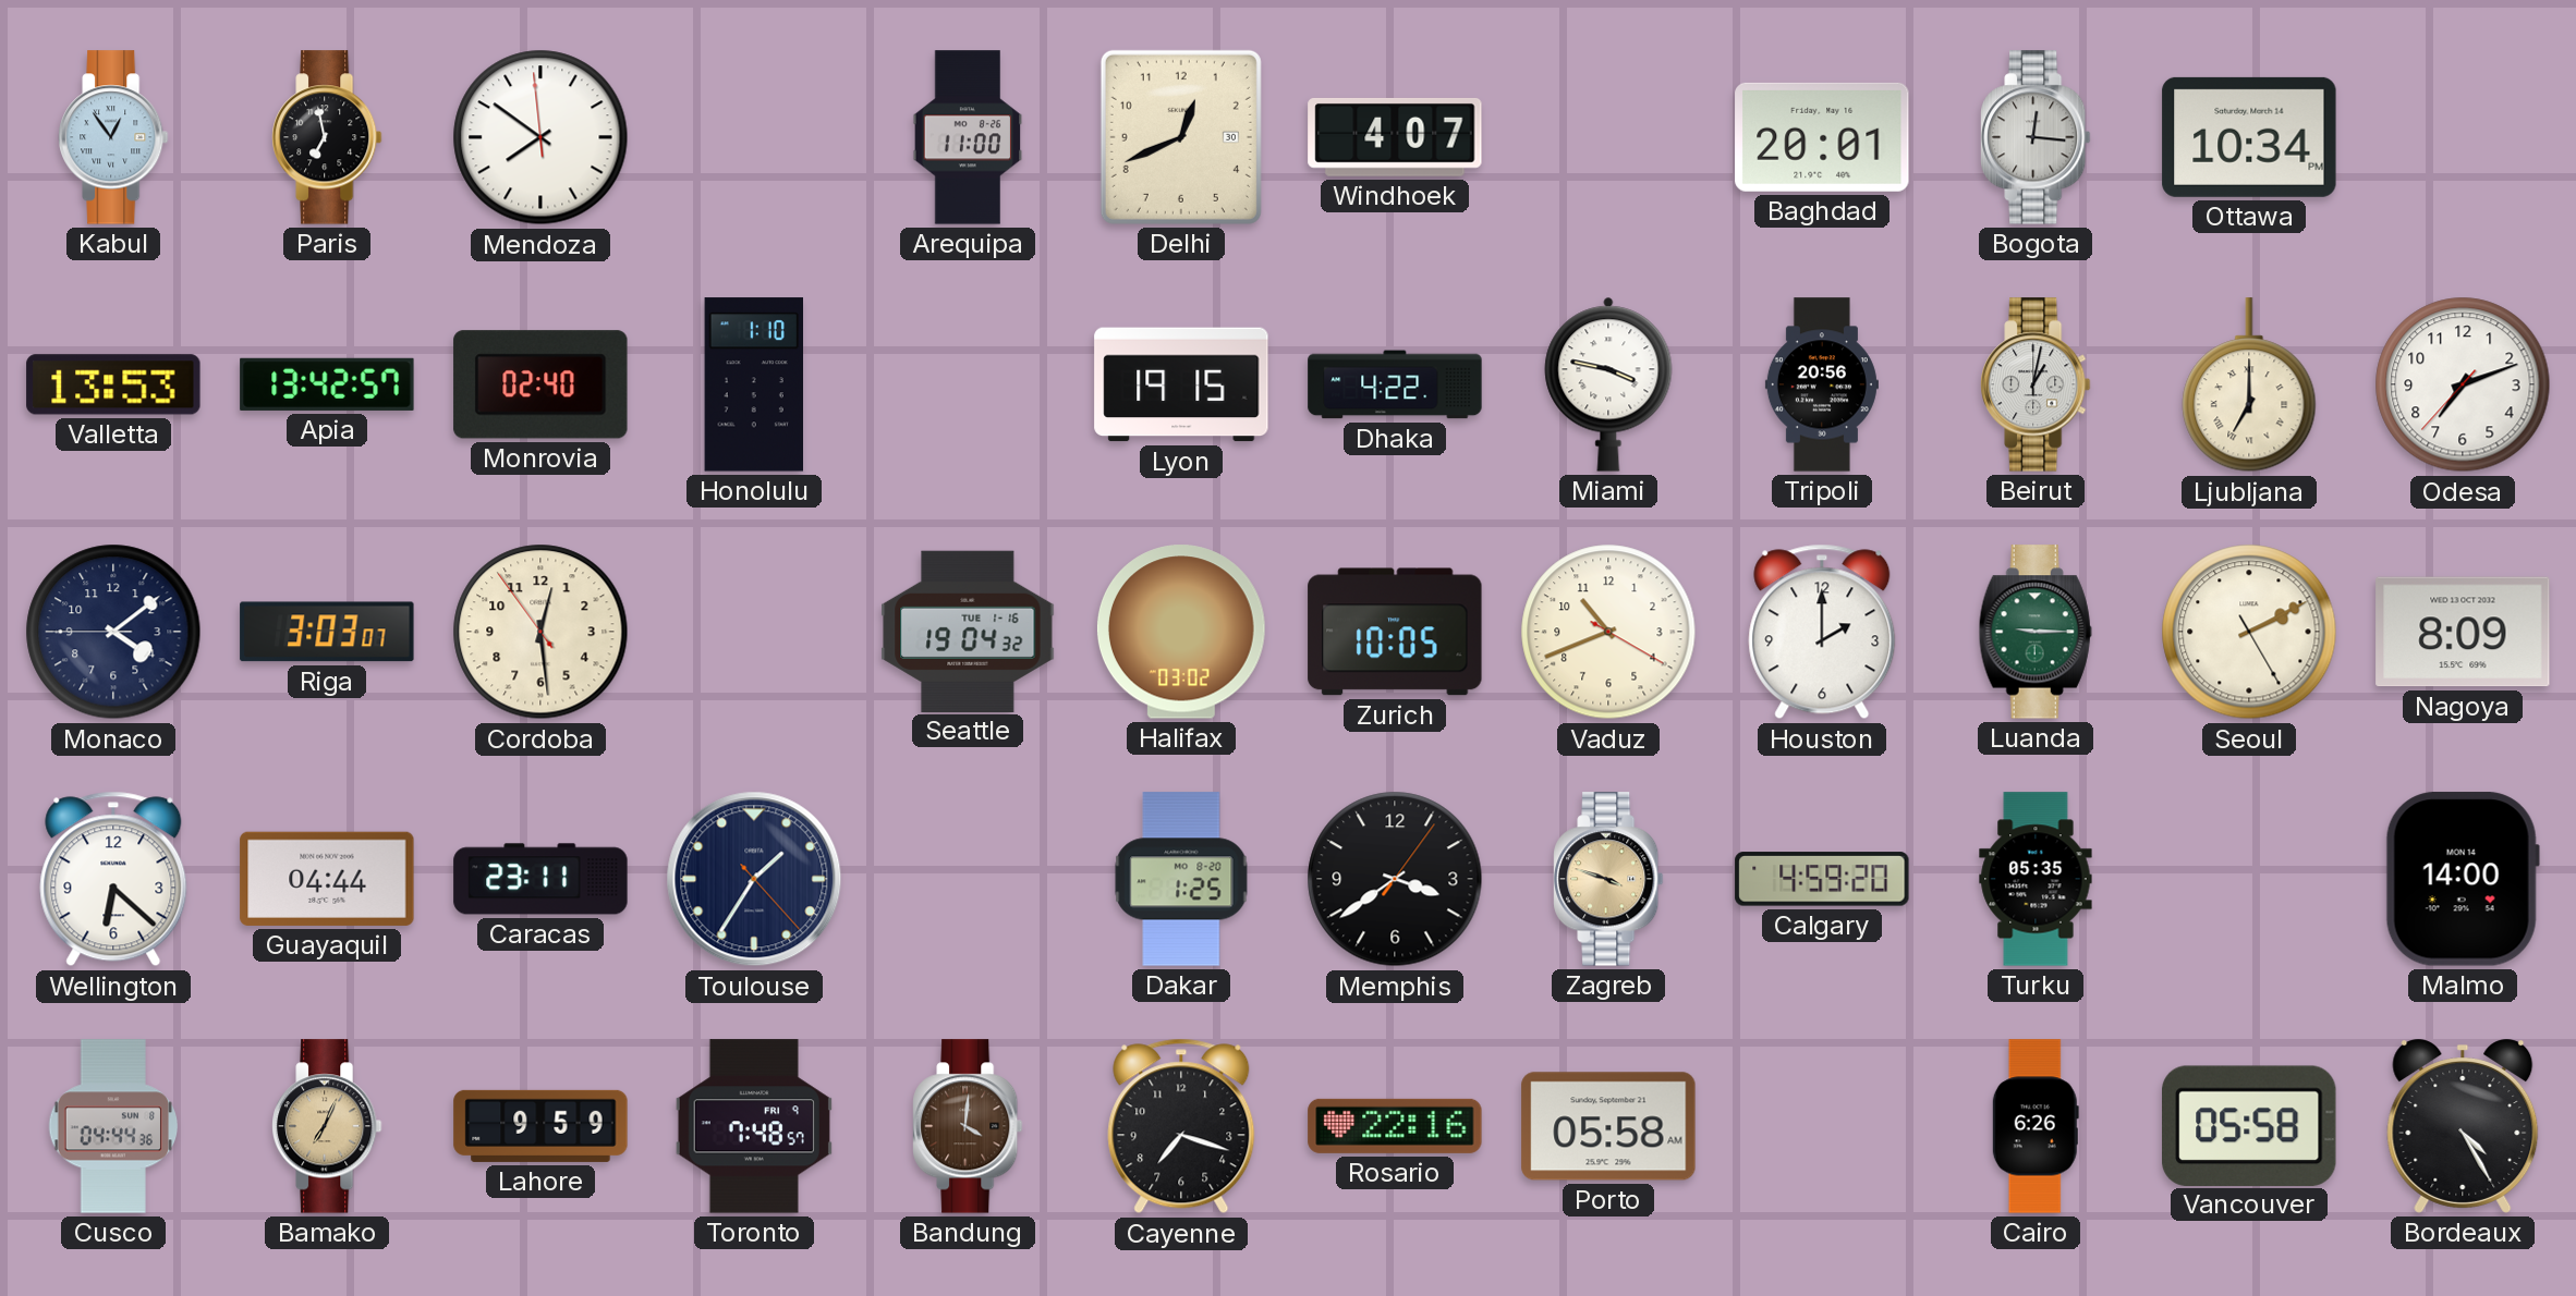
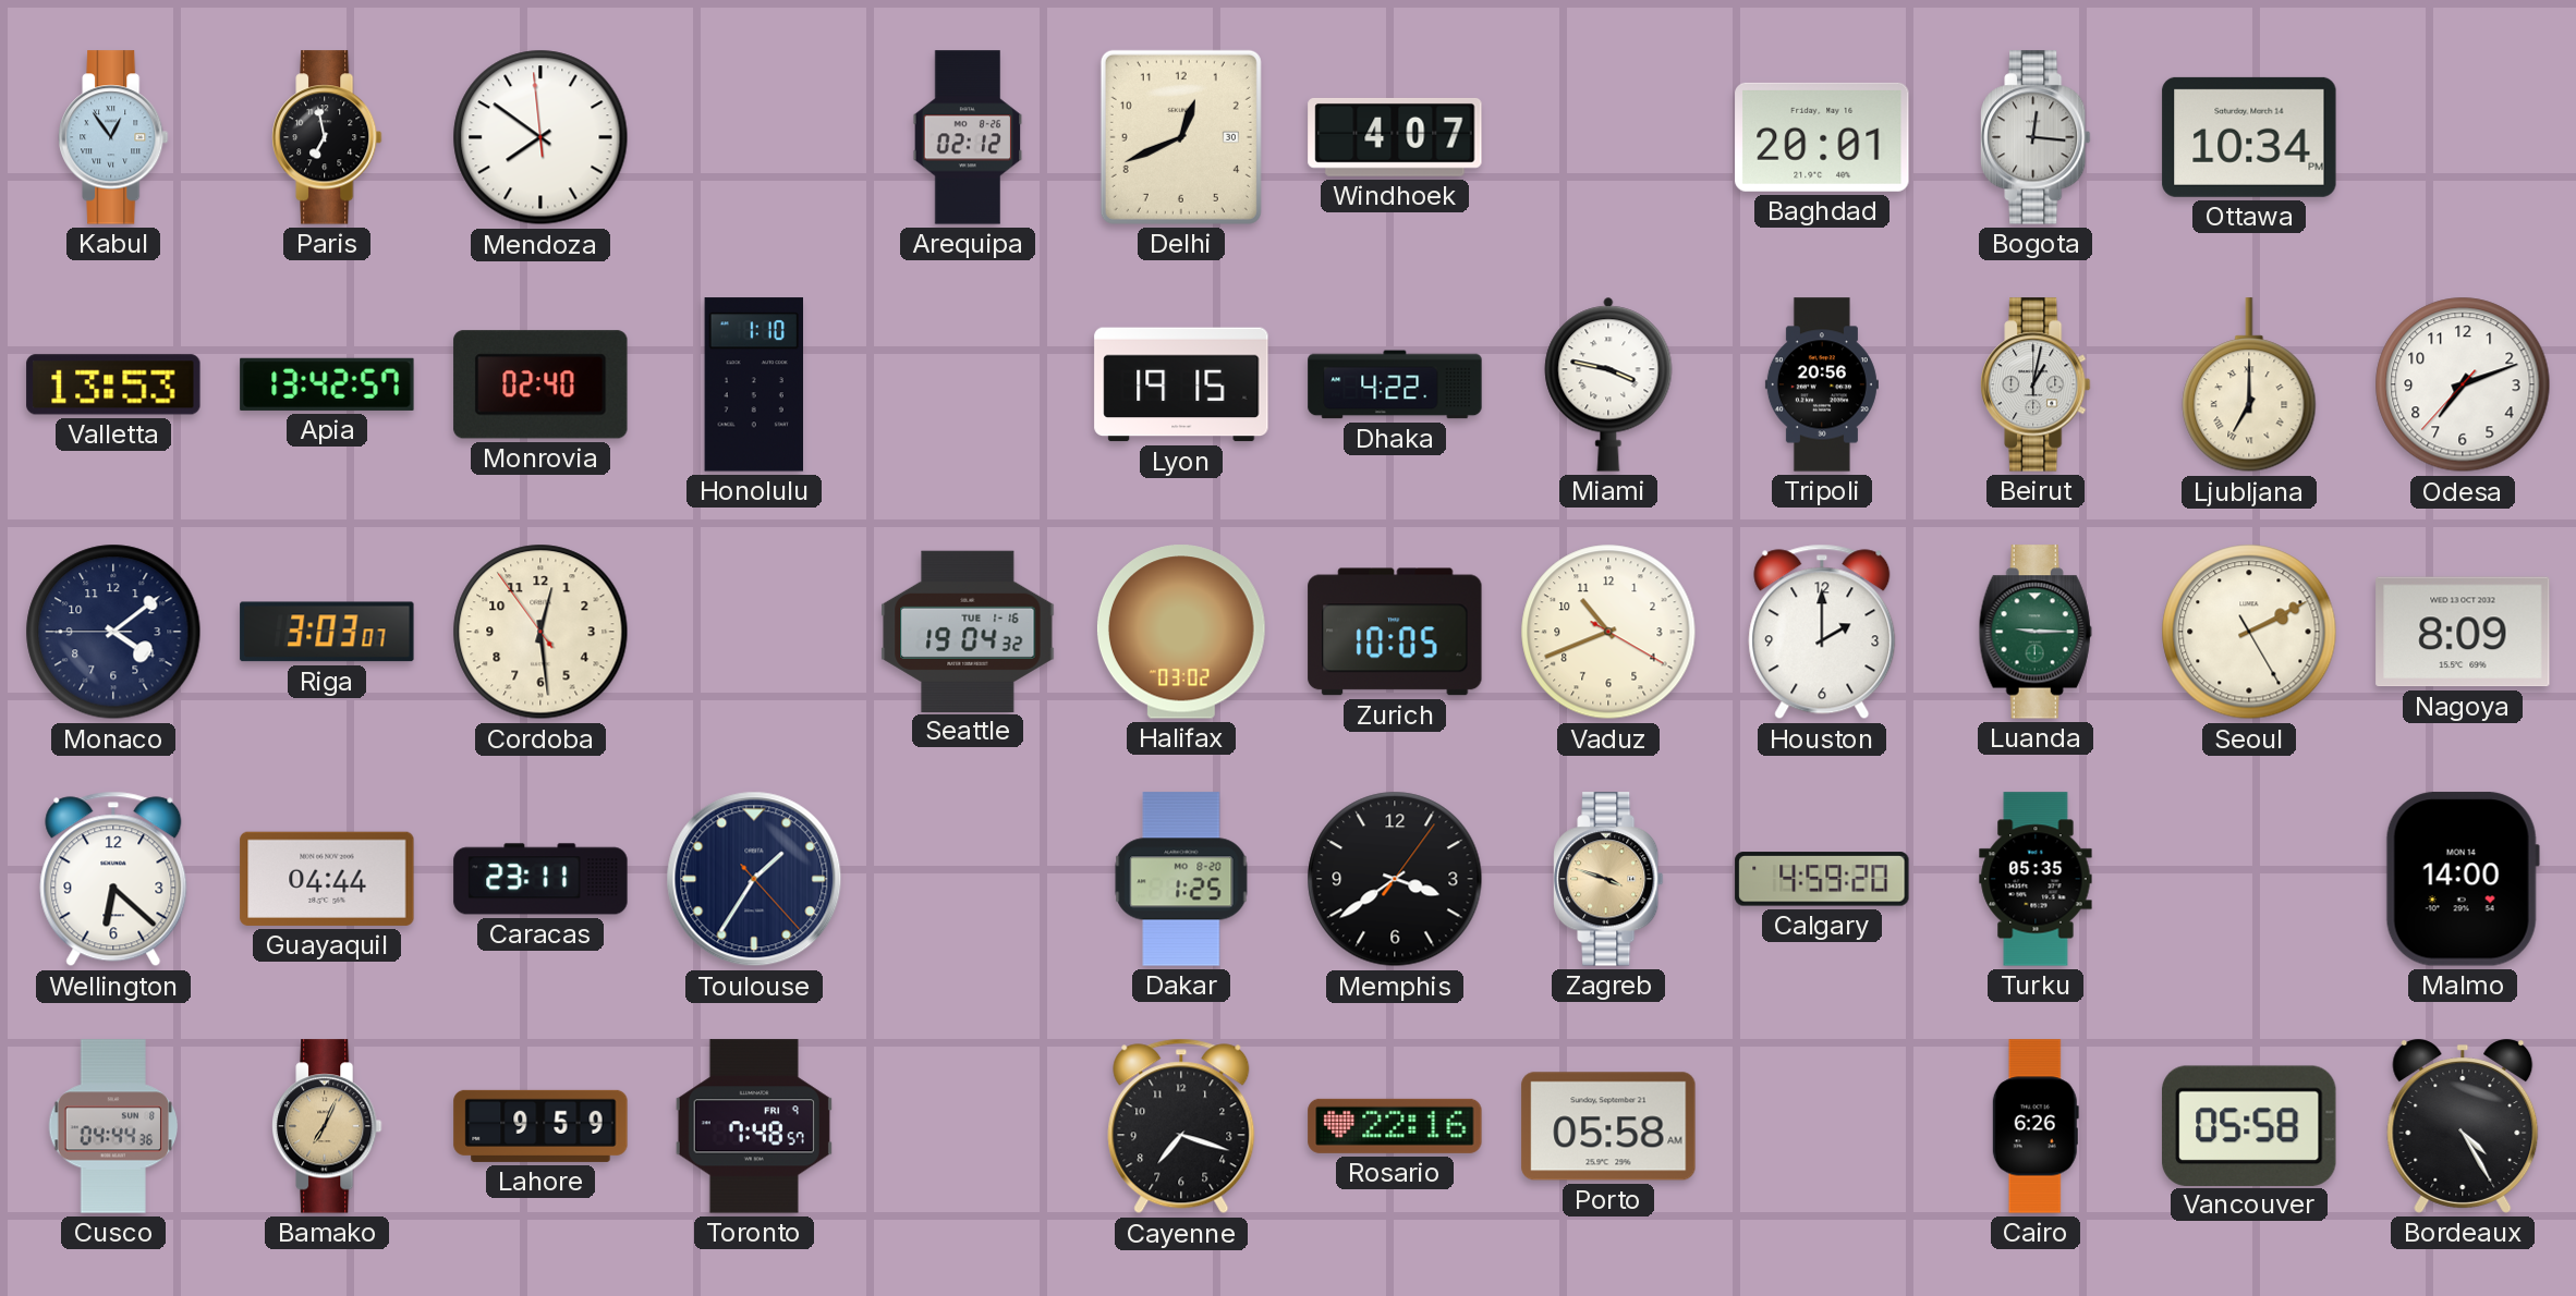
Arequipa: 11:00 -> 02:12 (968, 137)
Bandung: 4:01 -> none (968, 1126)
